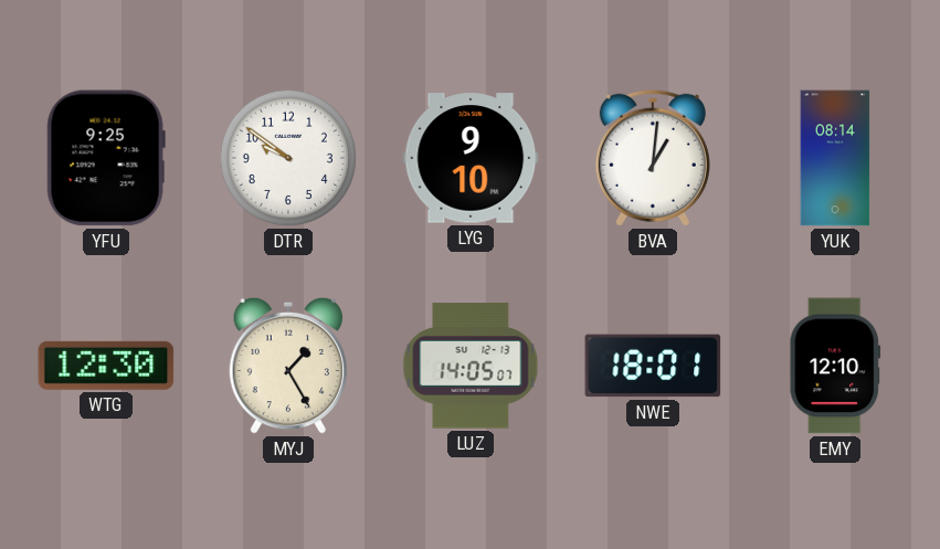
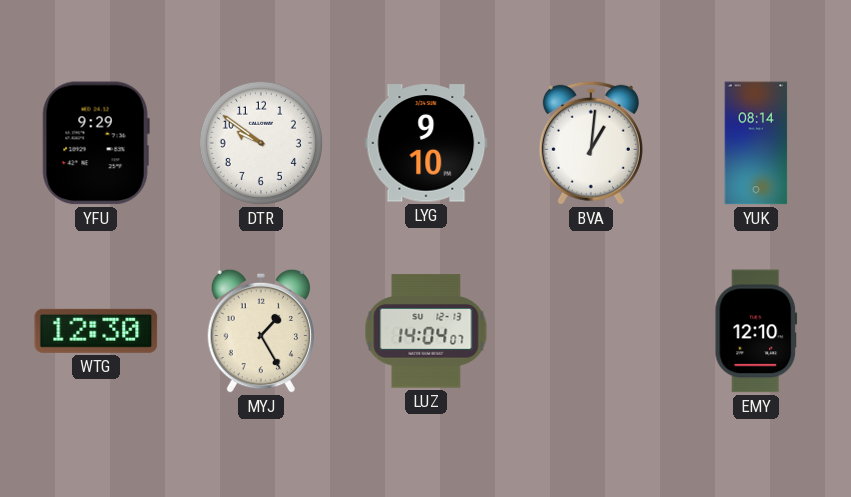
YFU: 9:25 -> 9:29 (96, 143)
LUZ: 14:05 -> 14:04 (426, 331)
NWE: 18:01 -> none (653, 366)
